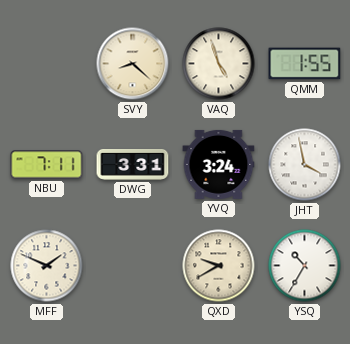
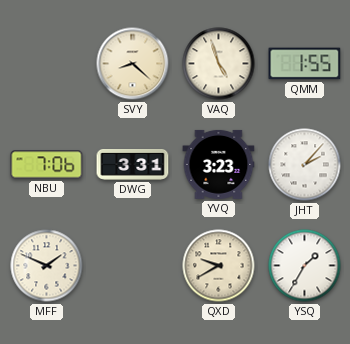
NBU: 7:11 -> 7:06 (47, 165)
YVQ: 3:24 -> 3:23 (219, 164)
JHT: 3:58 -> 2:07 (305, 165)
YSQ: 10:35 -> 1:35 (305, 266)
